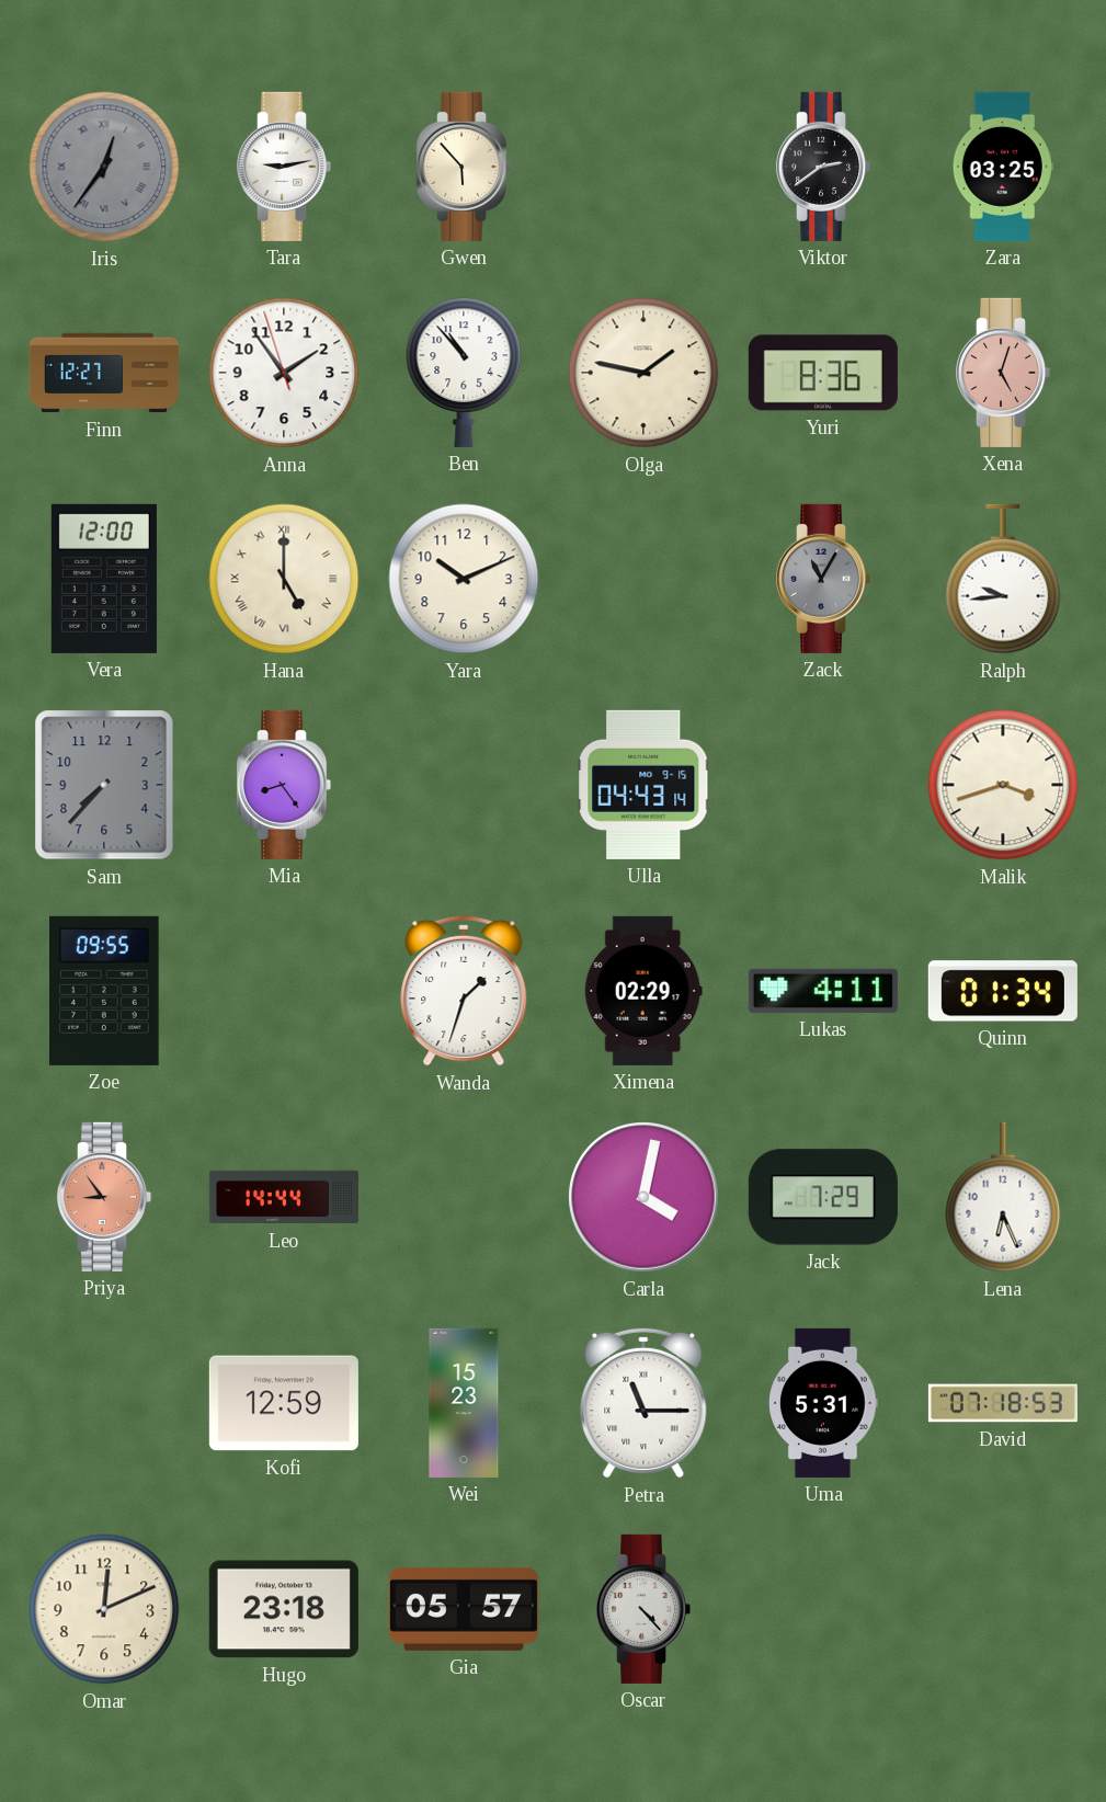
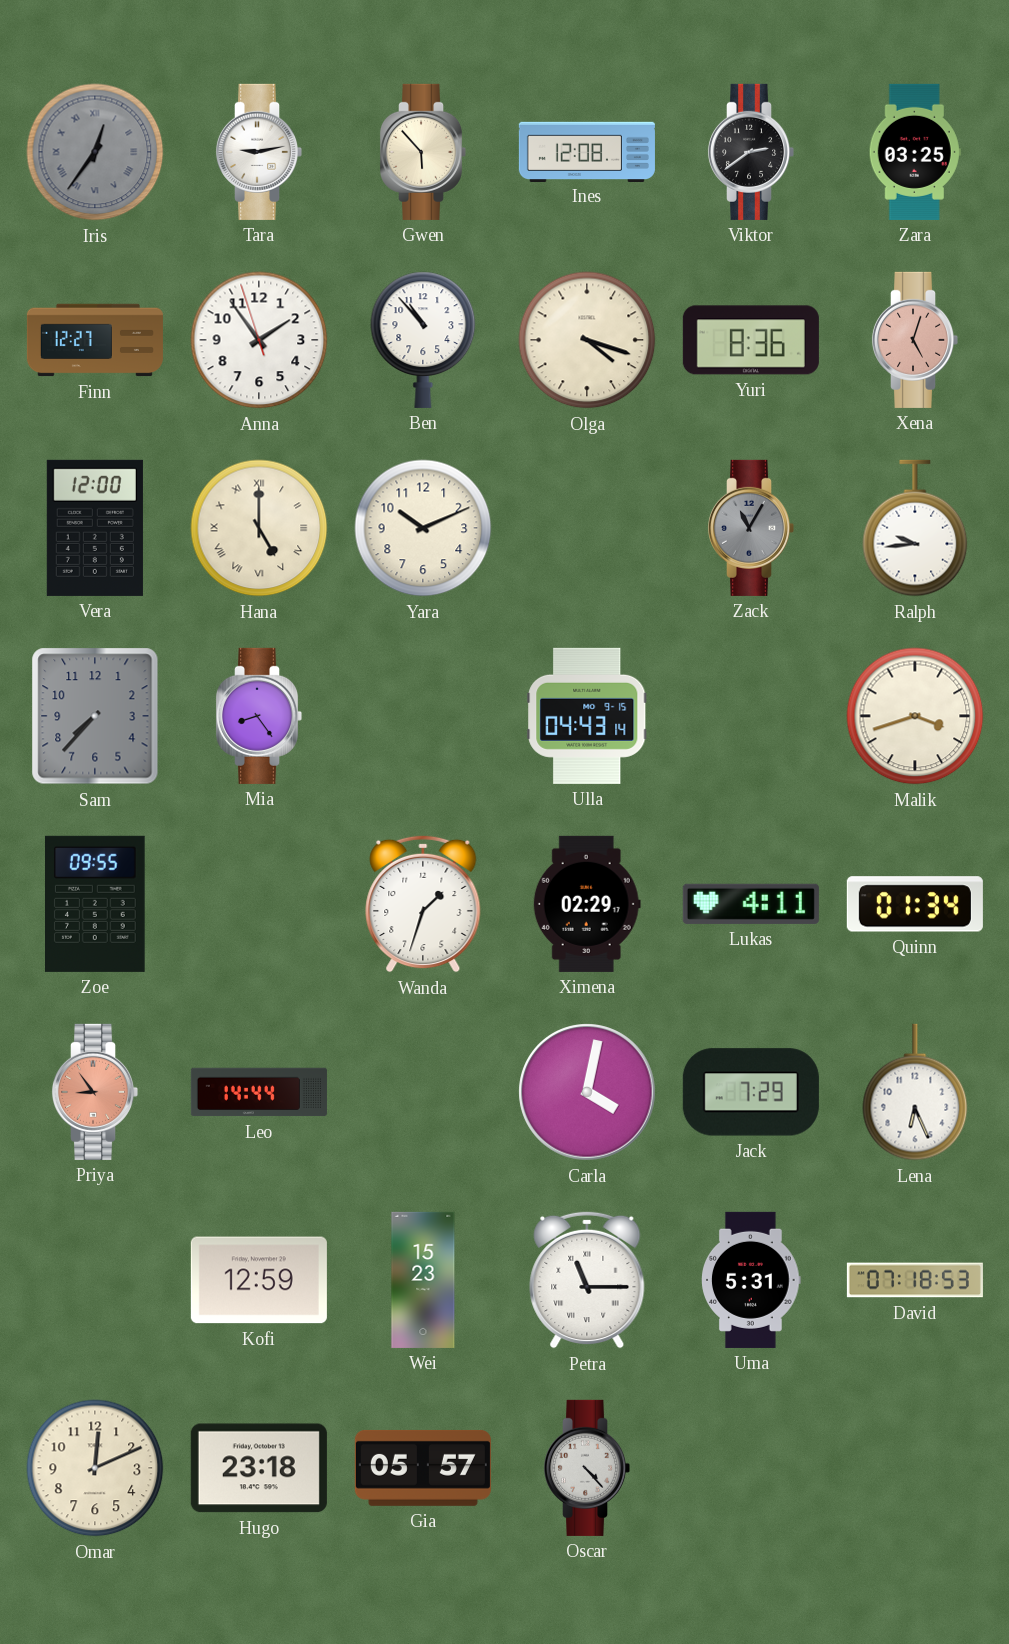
Ines: none -> 12:08 (587, 151)
Olga: 1:47 -> 4:18 (587, 340)
